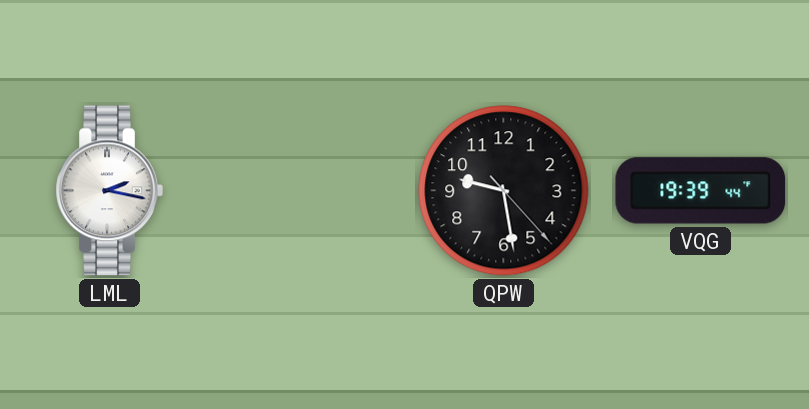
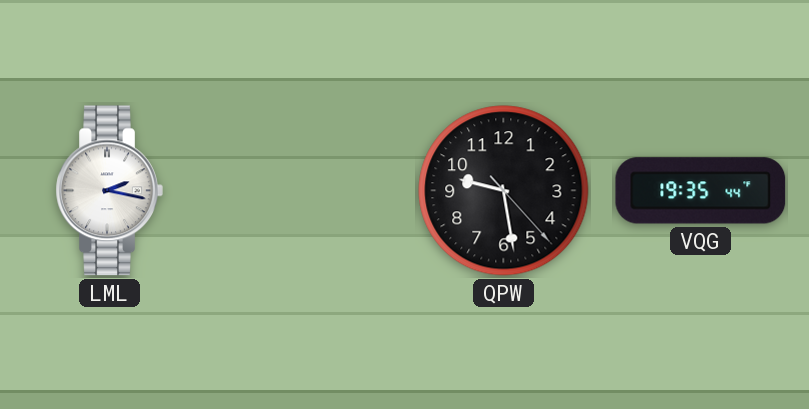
VQG: 19:39 -> 19:35 (701, 191)
